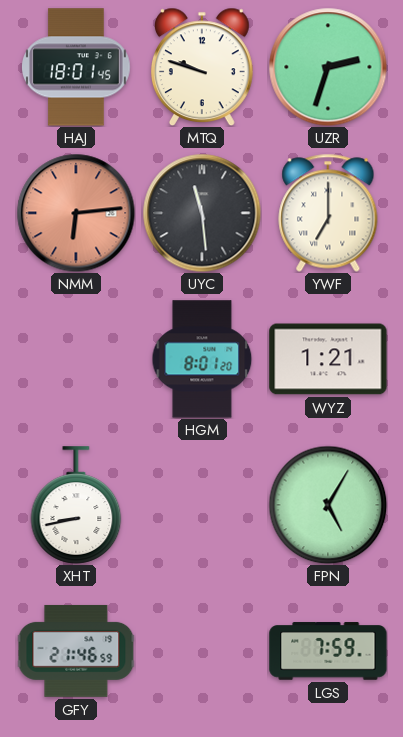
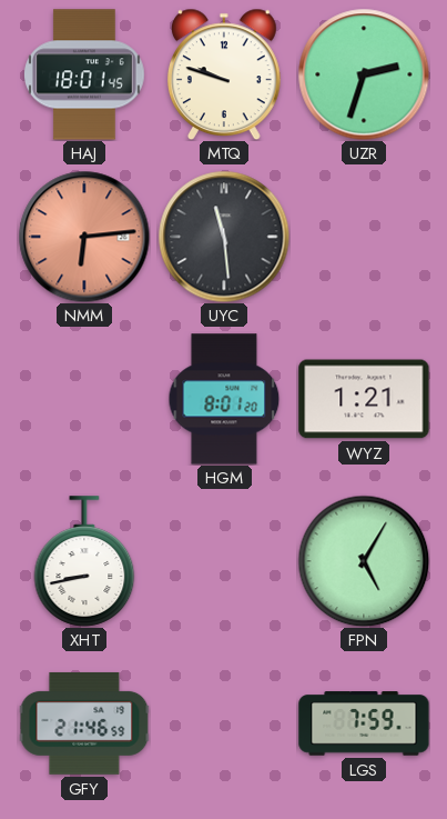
YWF: 7:00 -> none (328, 213)
